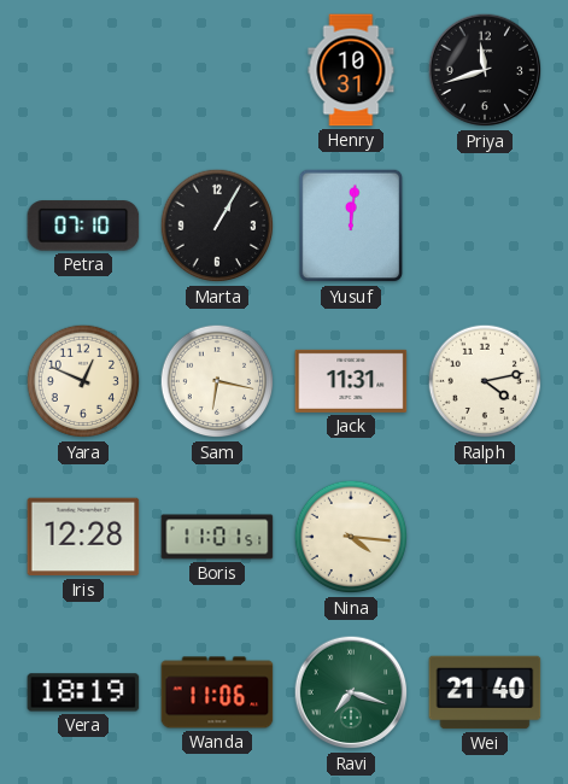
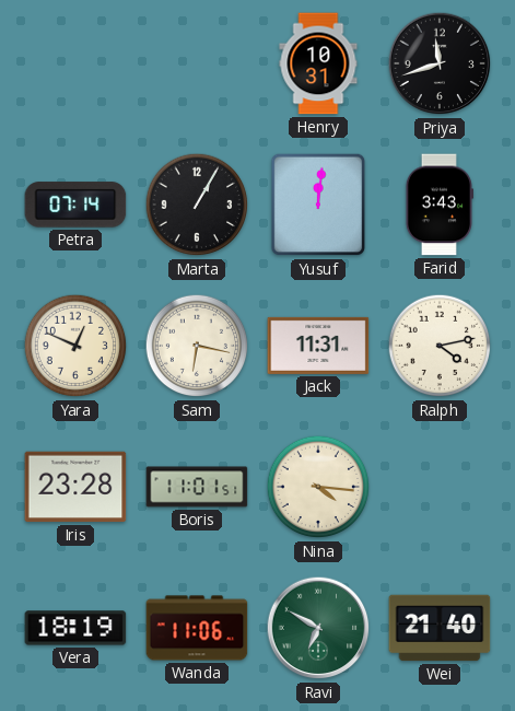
Petra: 07:10 -> 07:14 (75, 205)
Farid: none -> 3:43 (440, 205)
Iris: 12:28 -> 23:28 (75, 487)
Ravi: 7:18 -> 6:50 (318, 628)
